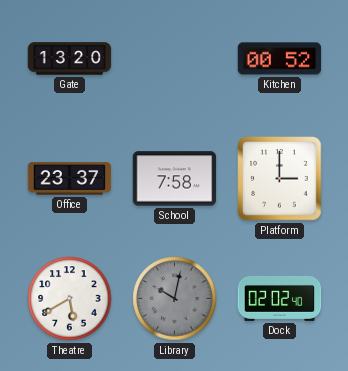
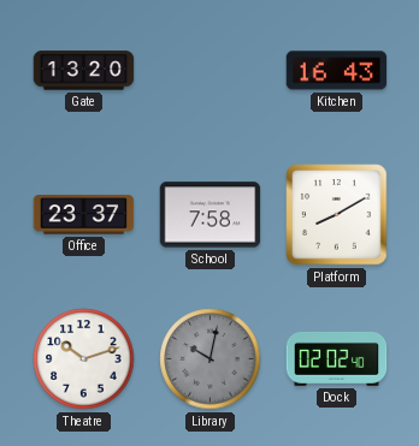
Kitchen: 00:52 -> 16:43 (337, 71)
Platform: 3:00 -> 8:10 (337, 215)
Theatre: 5:40 -> 10:12 (84, 359)
